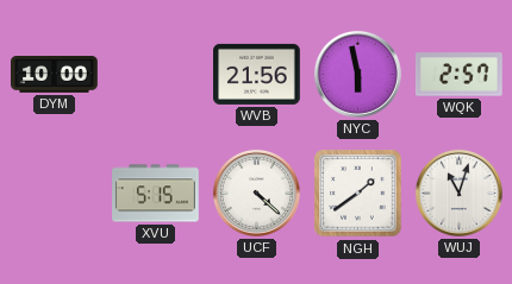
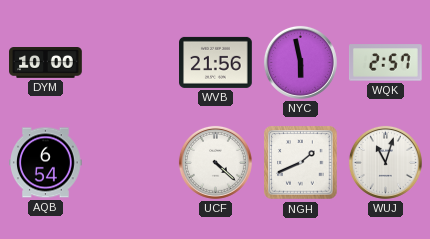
AQB: none -> 6:54 (46, 163)
XVU: 5:15 -> none (156, 194)
NGH: 1:39 -> 1:41 (301, 163)
